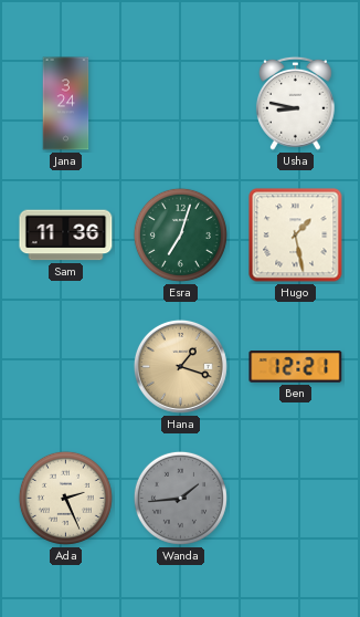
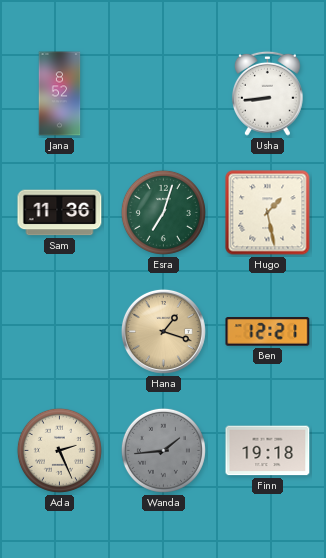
Jana: 3:24 -> 8:52 (60, 94)
Usha: 8:47 -> 8:44 (267, 93)
Finn: none -> 19:18 (268, 451)
